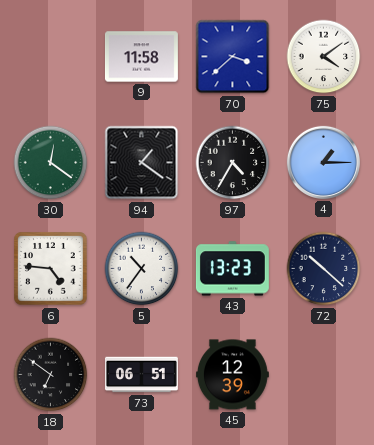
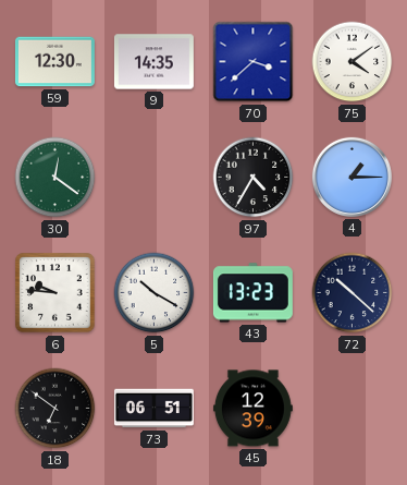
59: none -> 12:30 (54, 62)
9: 11:58 -> 14:35 (153, 62)
94: 1:21 -> none (142, 163)
6: 4:46 -> 9:46 (55, 293)
5: 10:36 -> 10:20 (155, 293)
